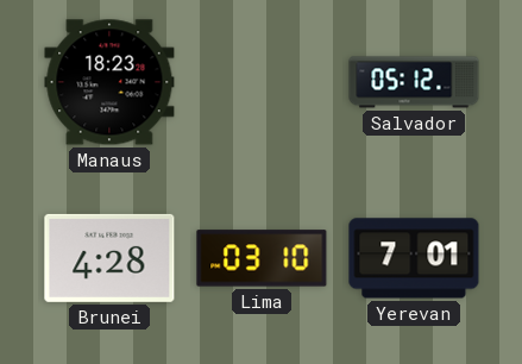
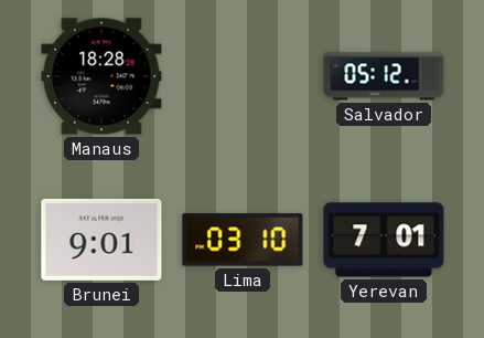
Manaus: 18:23 -> 18:28 (101, 76)
Brunei: 4:28 -> 9:01 (101, 240)
